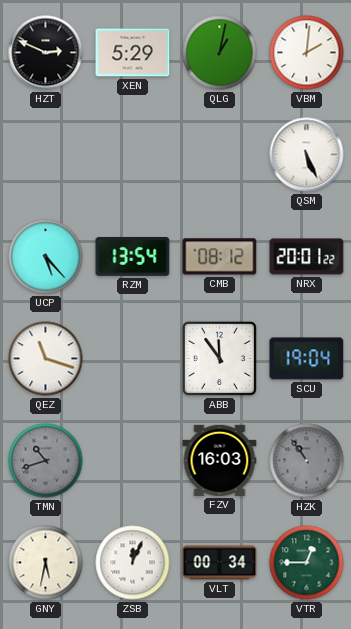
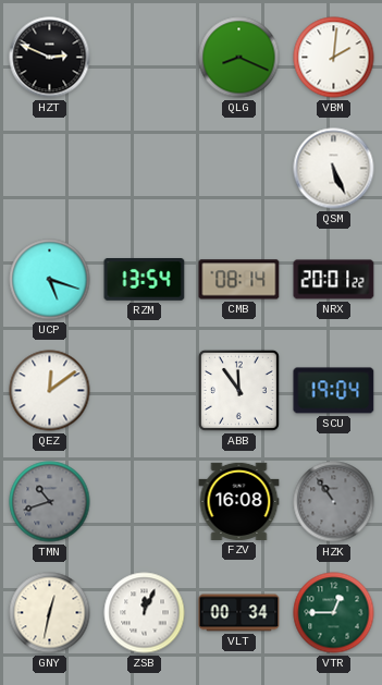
XEN: 5:29 -> none (133, 53)
QLG: 1:02 -> 8:19 (239, 58)
UCP: 5:23 -> 5:18 (50, 280)
CMB: 08:12 -> 08:14 (239, 280)
QEZ: 11:18 -> 12:09 (50, 391)
FZV: 16:03 -> 16:08 (239, 501)
GNY: 5:32 -> 12:32 (50, 613)
